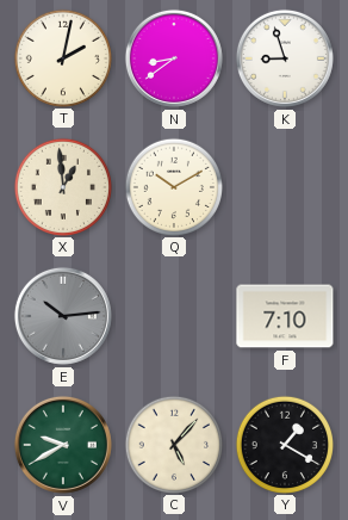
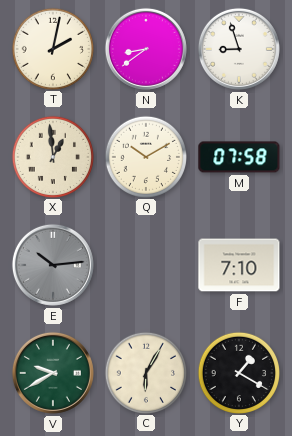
M: none -> 07:58 (239, 157)
C: 5:07 -> 6:05 (145, 372)
